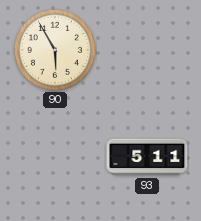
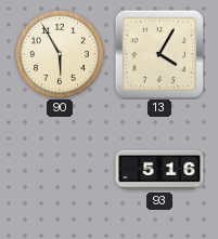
13: none -> 4:05 (158, 53)
93: 5:11 -> 5:16 (159, 170)
